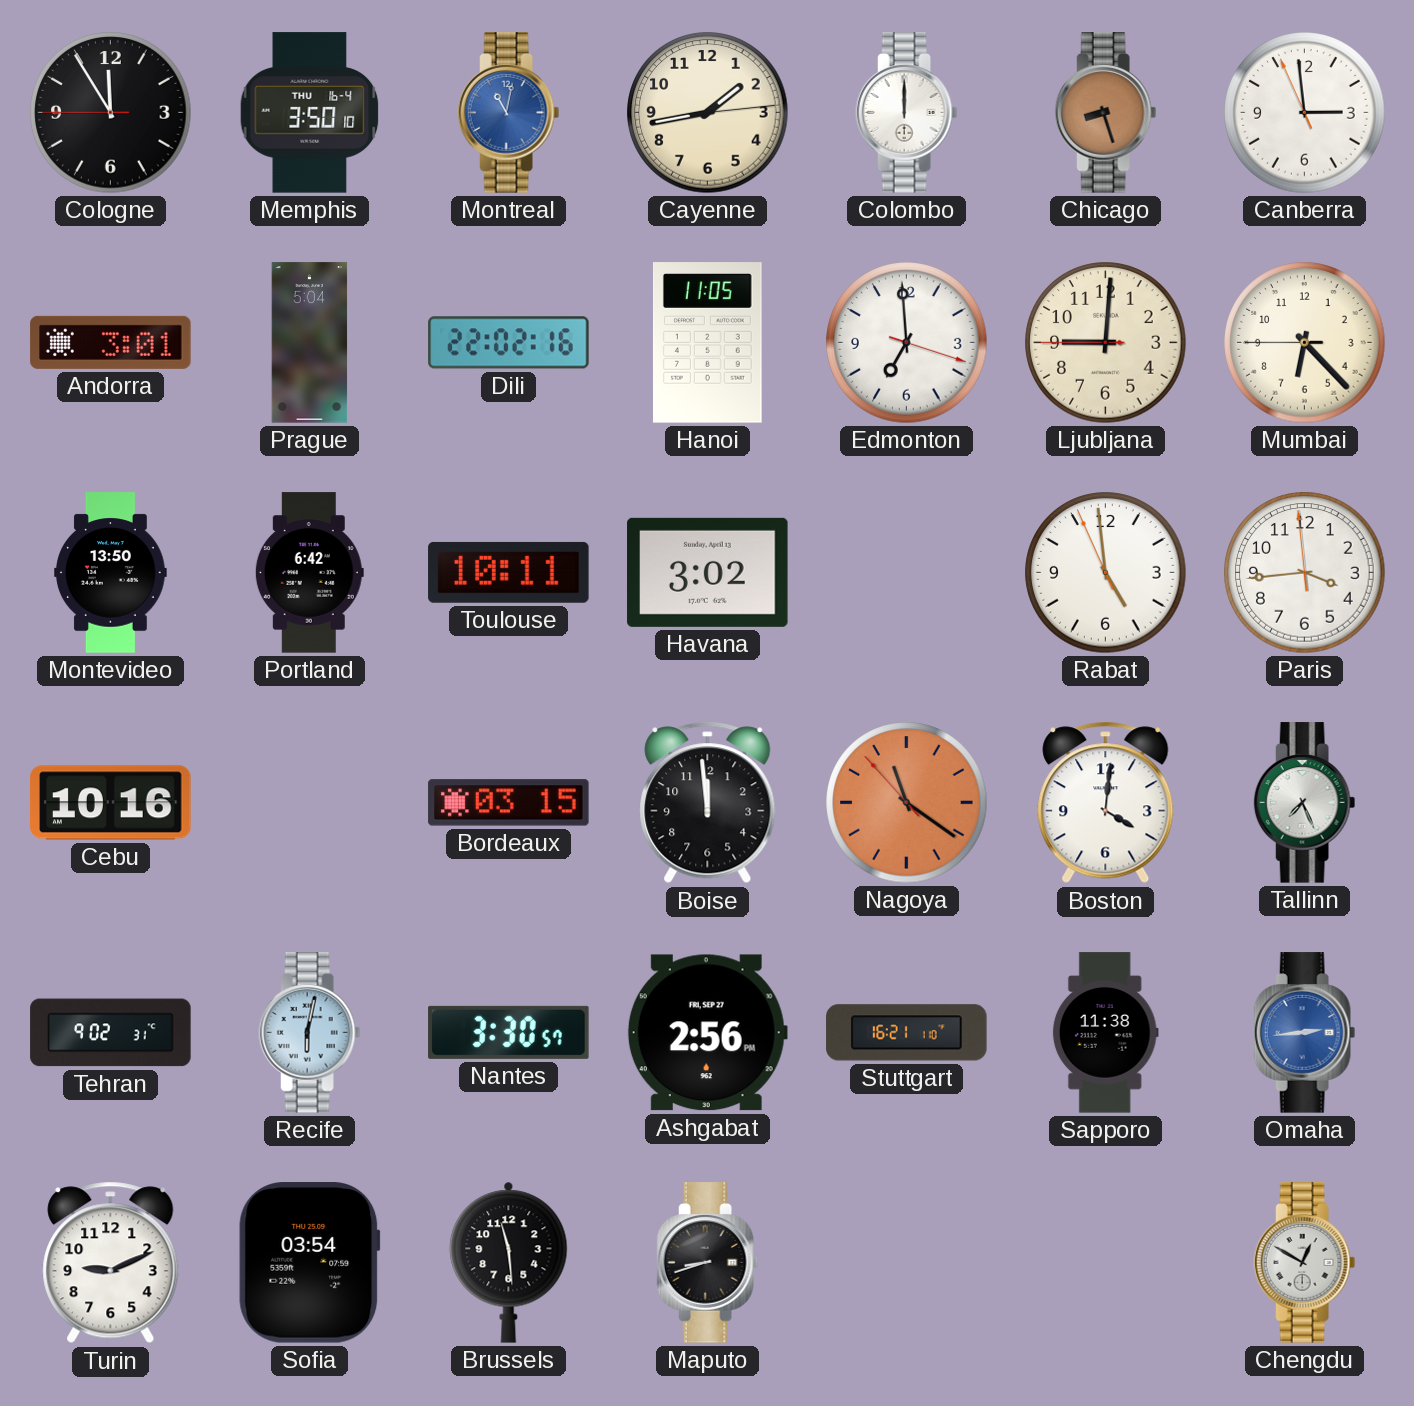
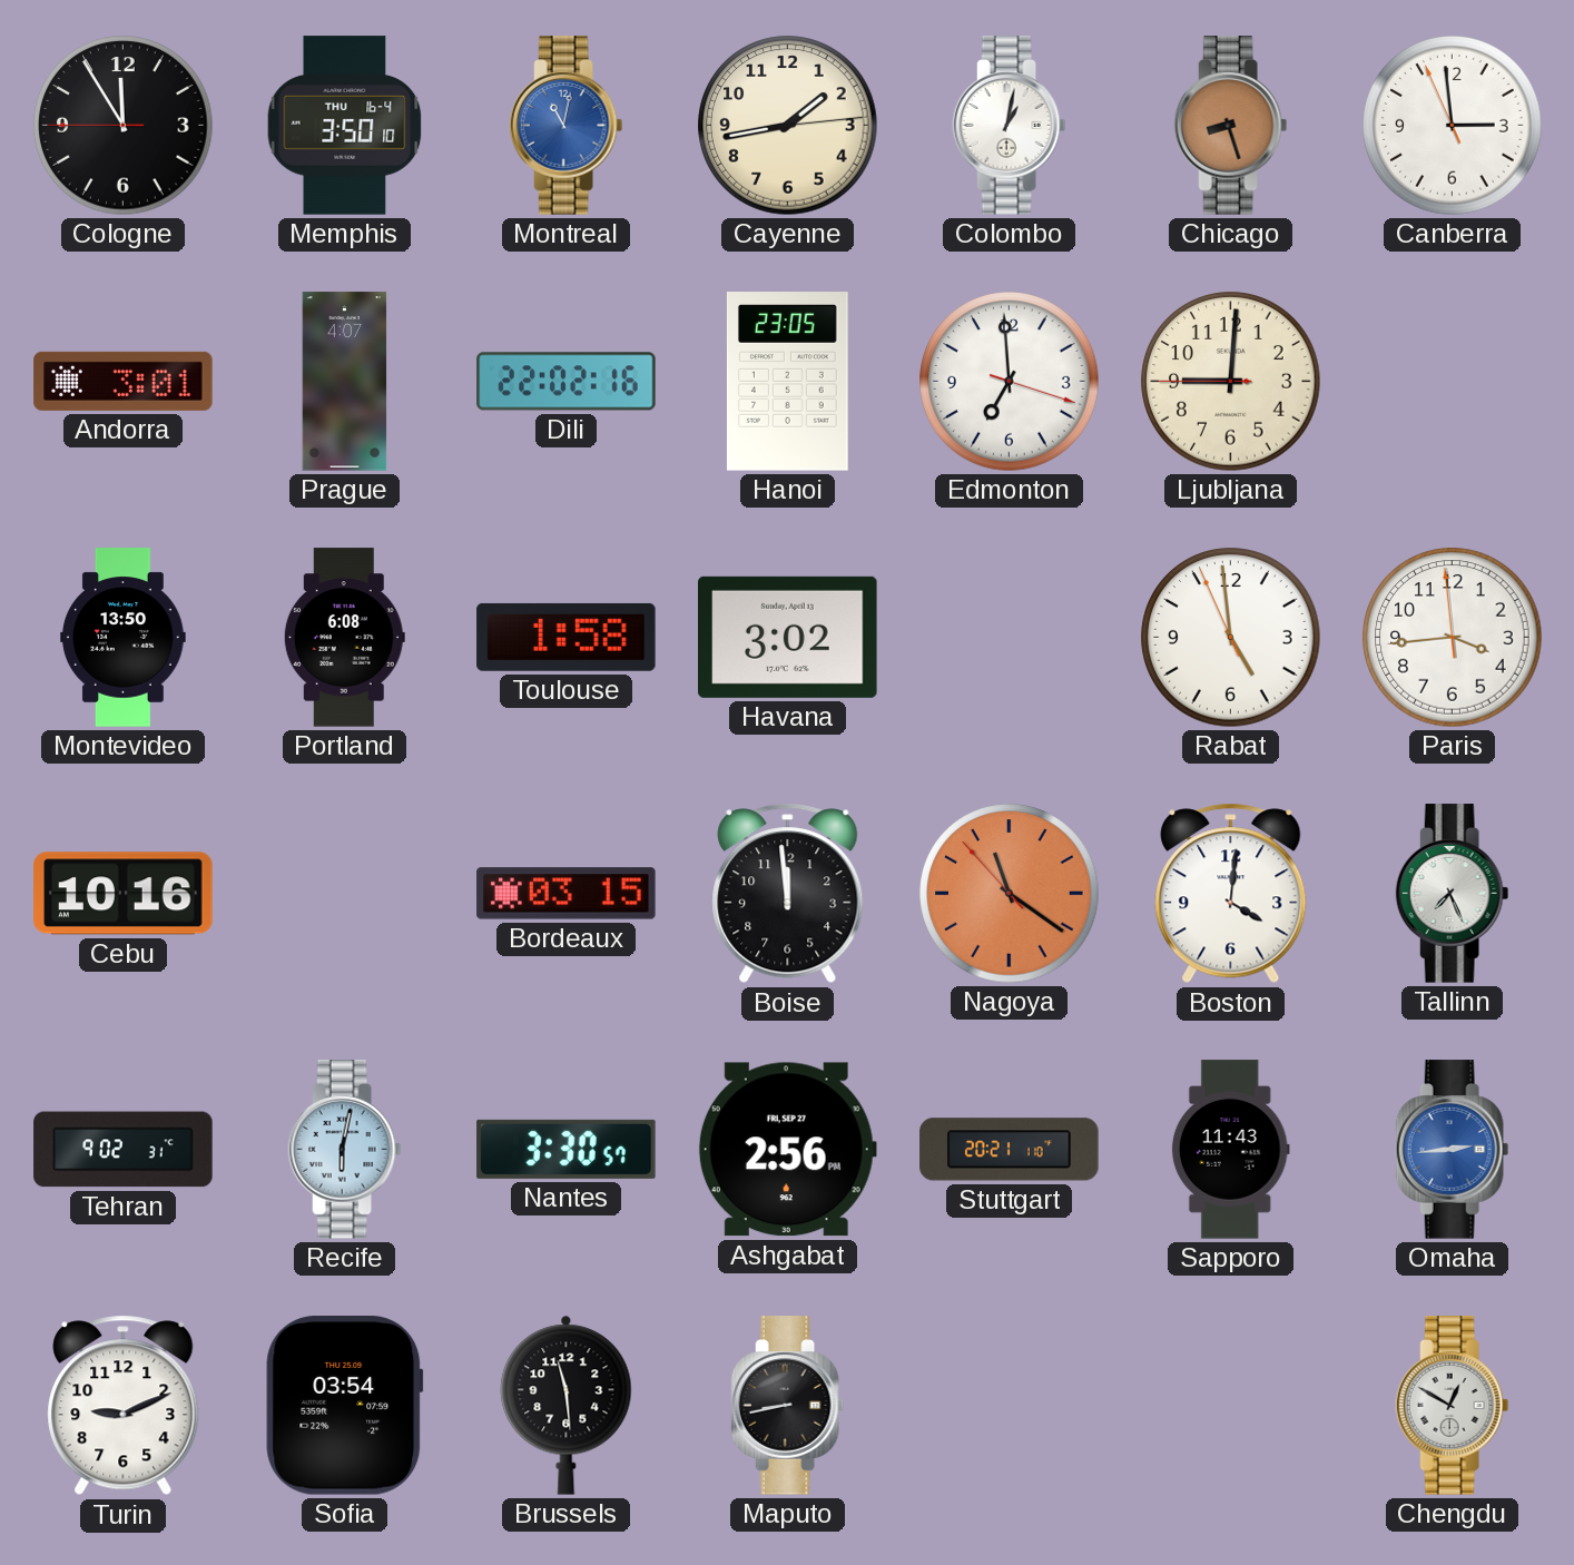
Colombo: 12:00 -> 1:02 (1010, 126)
Prague: 5:04 -> 4:07 (345, 382)
Hanoi: 11:05 -> 23:05 (787, 382)
Mumbai: 6:22 -> none (1305, 343)
Portland: 6:42 -> 6:08 (344, 638)
Toulouse: 10:11 -> 1:58 (567, 637)
Stuttgart: 16:21 -> 20:21 (1010, 1150)
Sapporo: 11:38 -> 11:43 (1230, 1150)
Maputo: 8:42 -> 8:43 (788, 1406)
